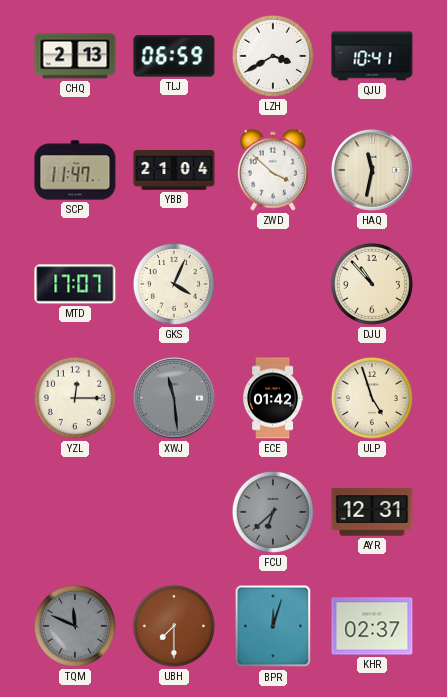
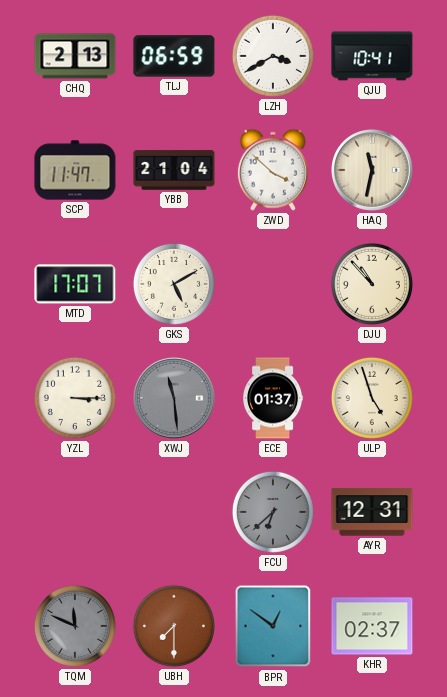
GKS: 4:04 -> 5:10 (174, 284)
YZL: 12:15 -> 3:15 (75, 398)
ECE: 01:42 -> 01:37 (273, 398)
BPR: 12:03 -> 12:51 (273, 626)
